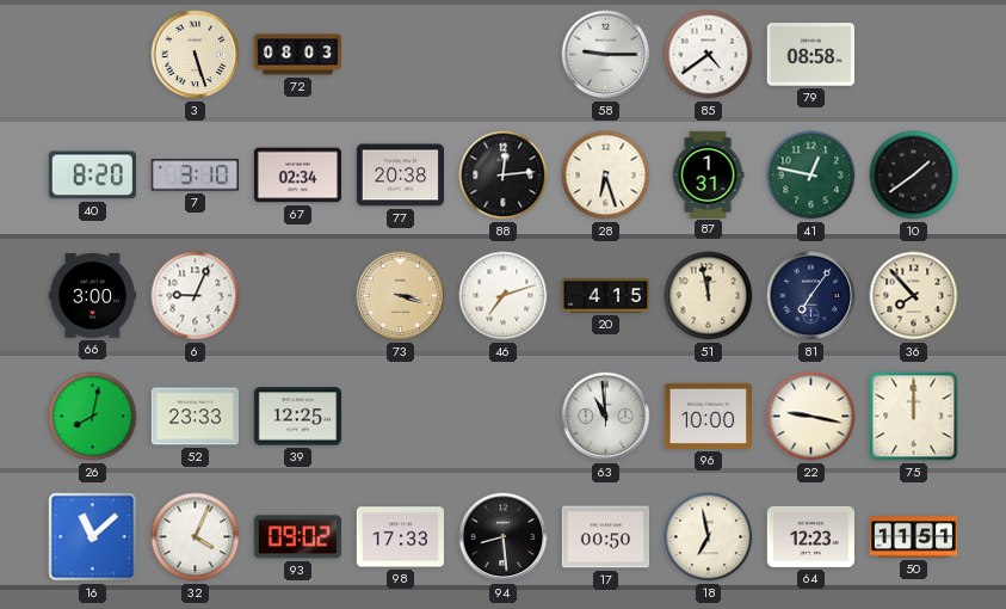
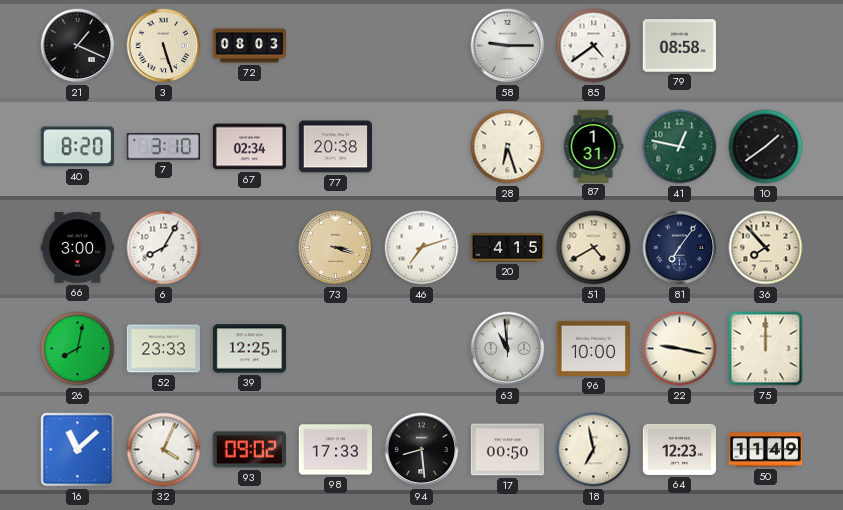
21: none -> 1:19 (78, 46)
88: 12:14 -> none (504, 176)
6: 9:04 -> 8:05 (164, 248)
51: 11:58 -> 4:40 (594, 248)
50: 11:51 -> 11:49 (765, 450)
